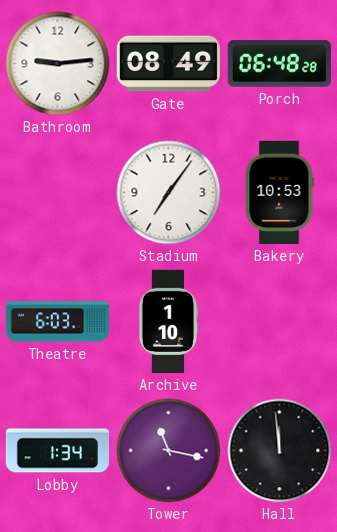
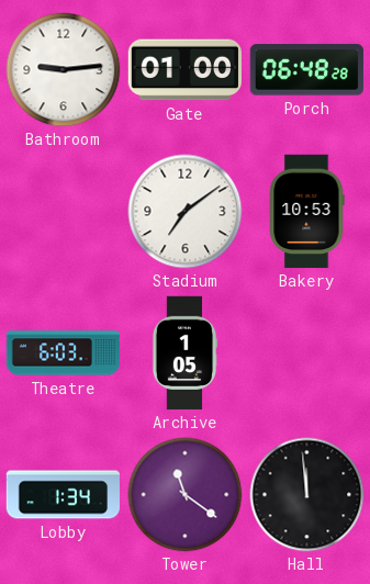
Gate: 08:49 -> 01:00 (184, 70)
Stadium: 7:06 -> 7:09 (186, 212)
Archive: 1:10 -> 1:05 (184, 353)
Tower: 11:17 -> 11:21 (186, 495)
